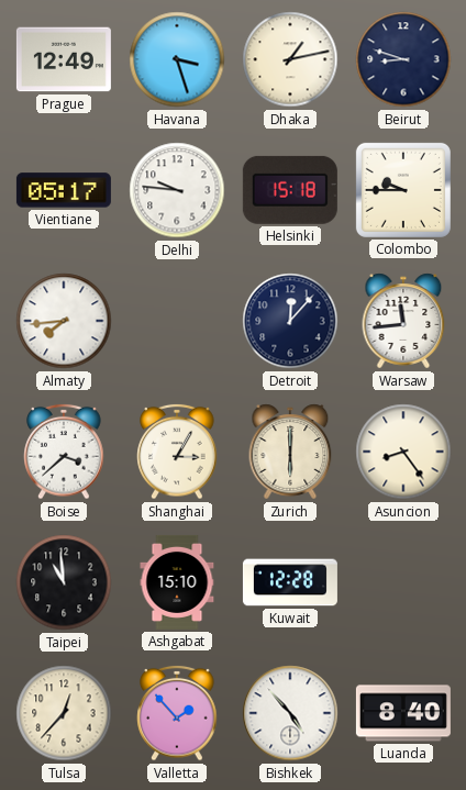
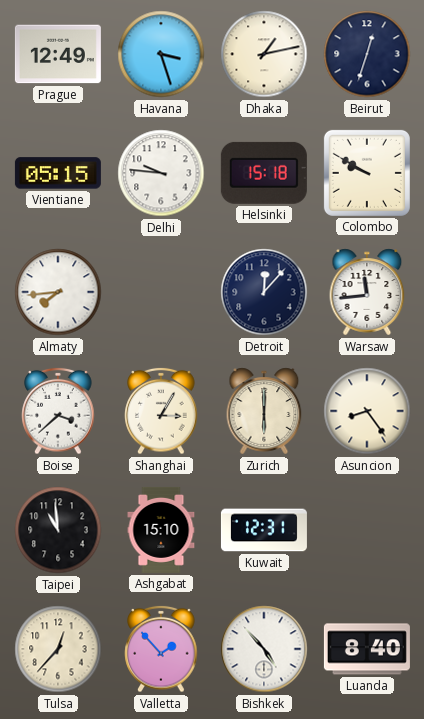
Beirut: 8:48 -> 12:33 (367, 54)
Vientiane: 05:17 -> 05:15 (58, 173)
Colombo: 9:45 -> 9:50 (367, 173)
Kuwait: 12:28 -> 12:31 (264, 530)
